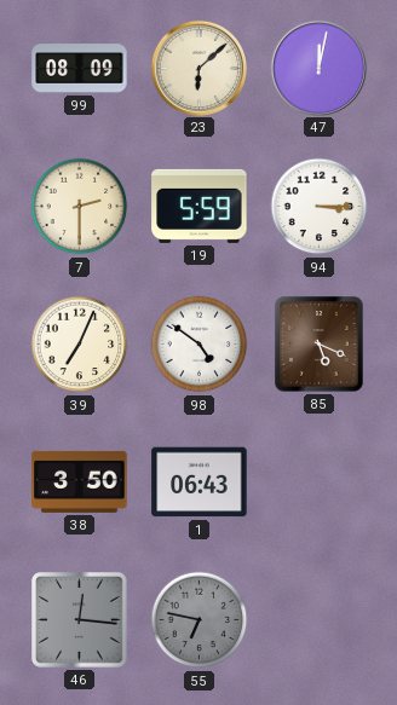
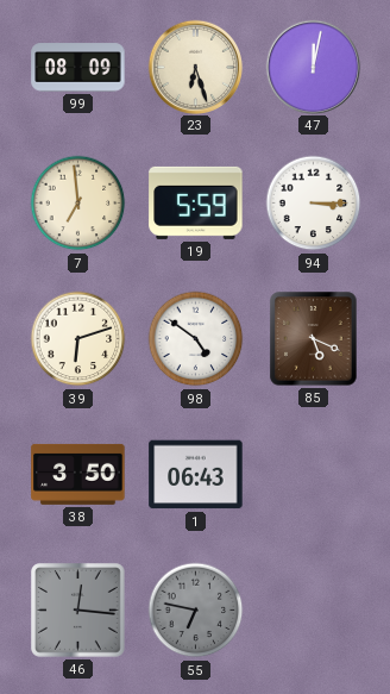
23: 6:08 -> 6:27 (195, 67)
7: 2:30 -> 6:59 (78, 204)
39: 7:04 -> 6:12 (78, 339)
